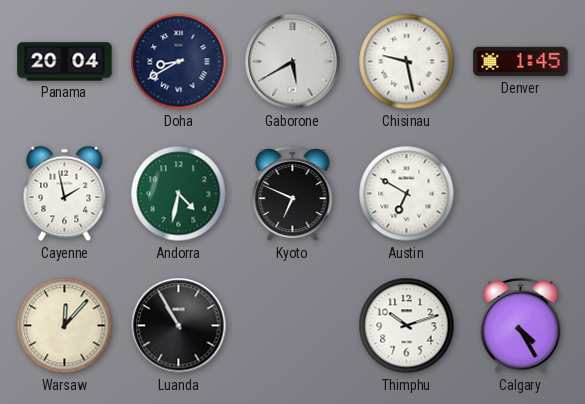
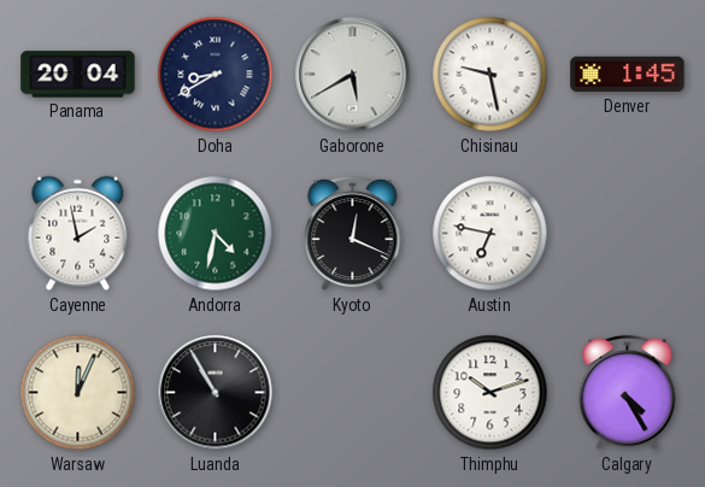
Kyoto: 6:49 -> 12:19 (353, 234)
Austin: 6:50 -> 6:47 (490, 234)
Warsaw: 12:07 -> 12:04 (78, 393)
